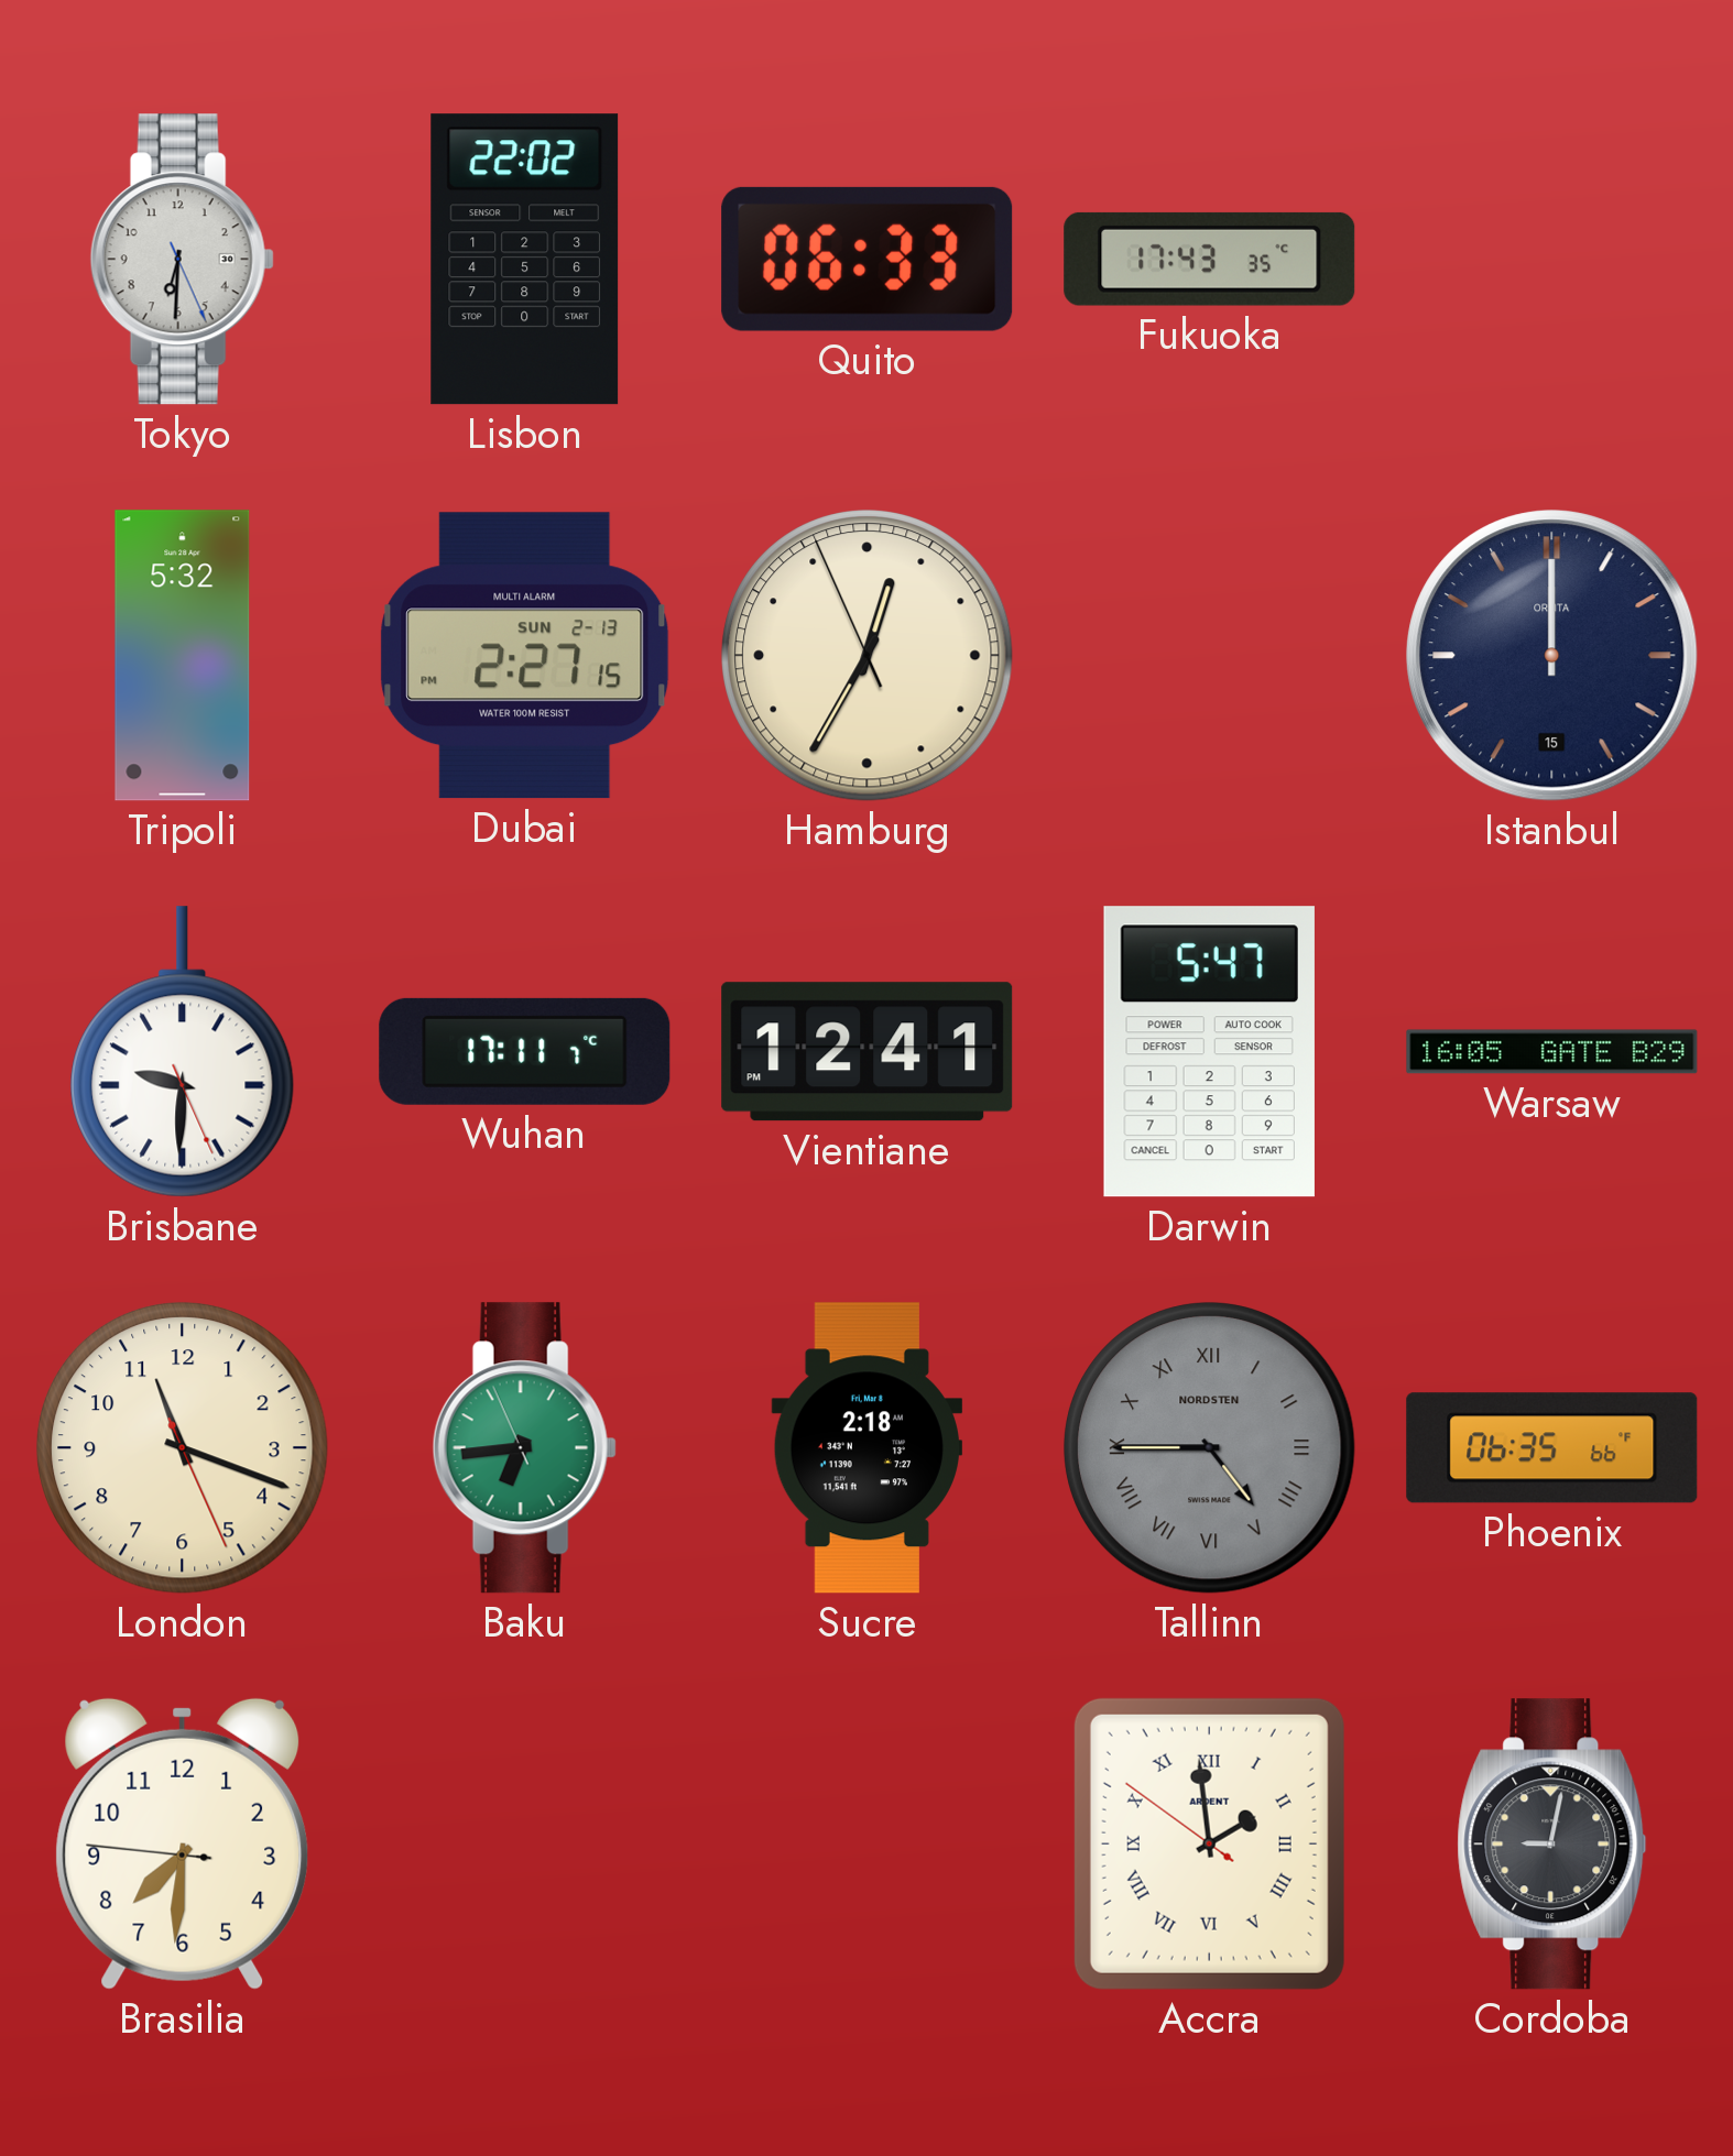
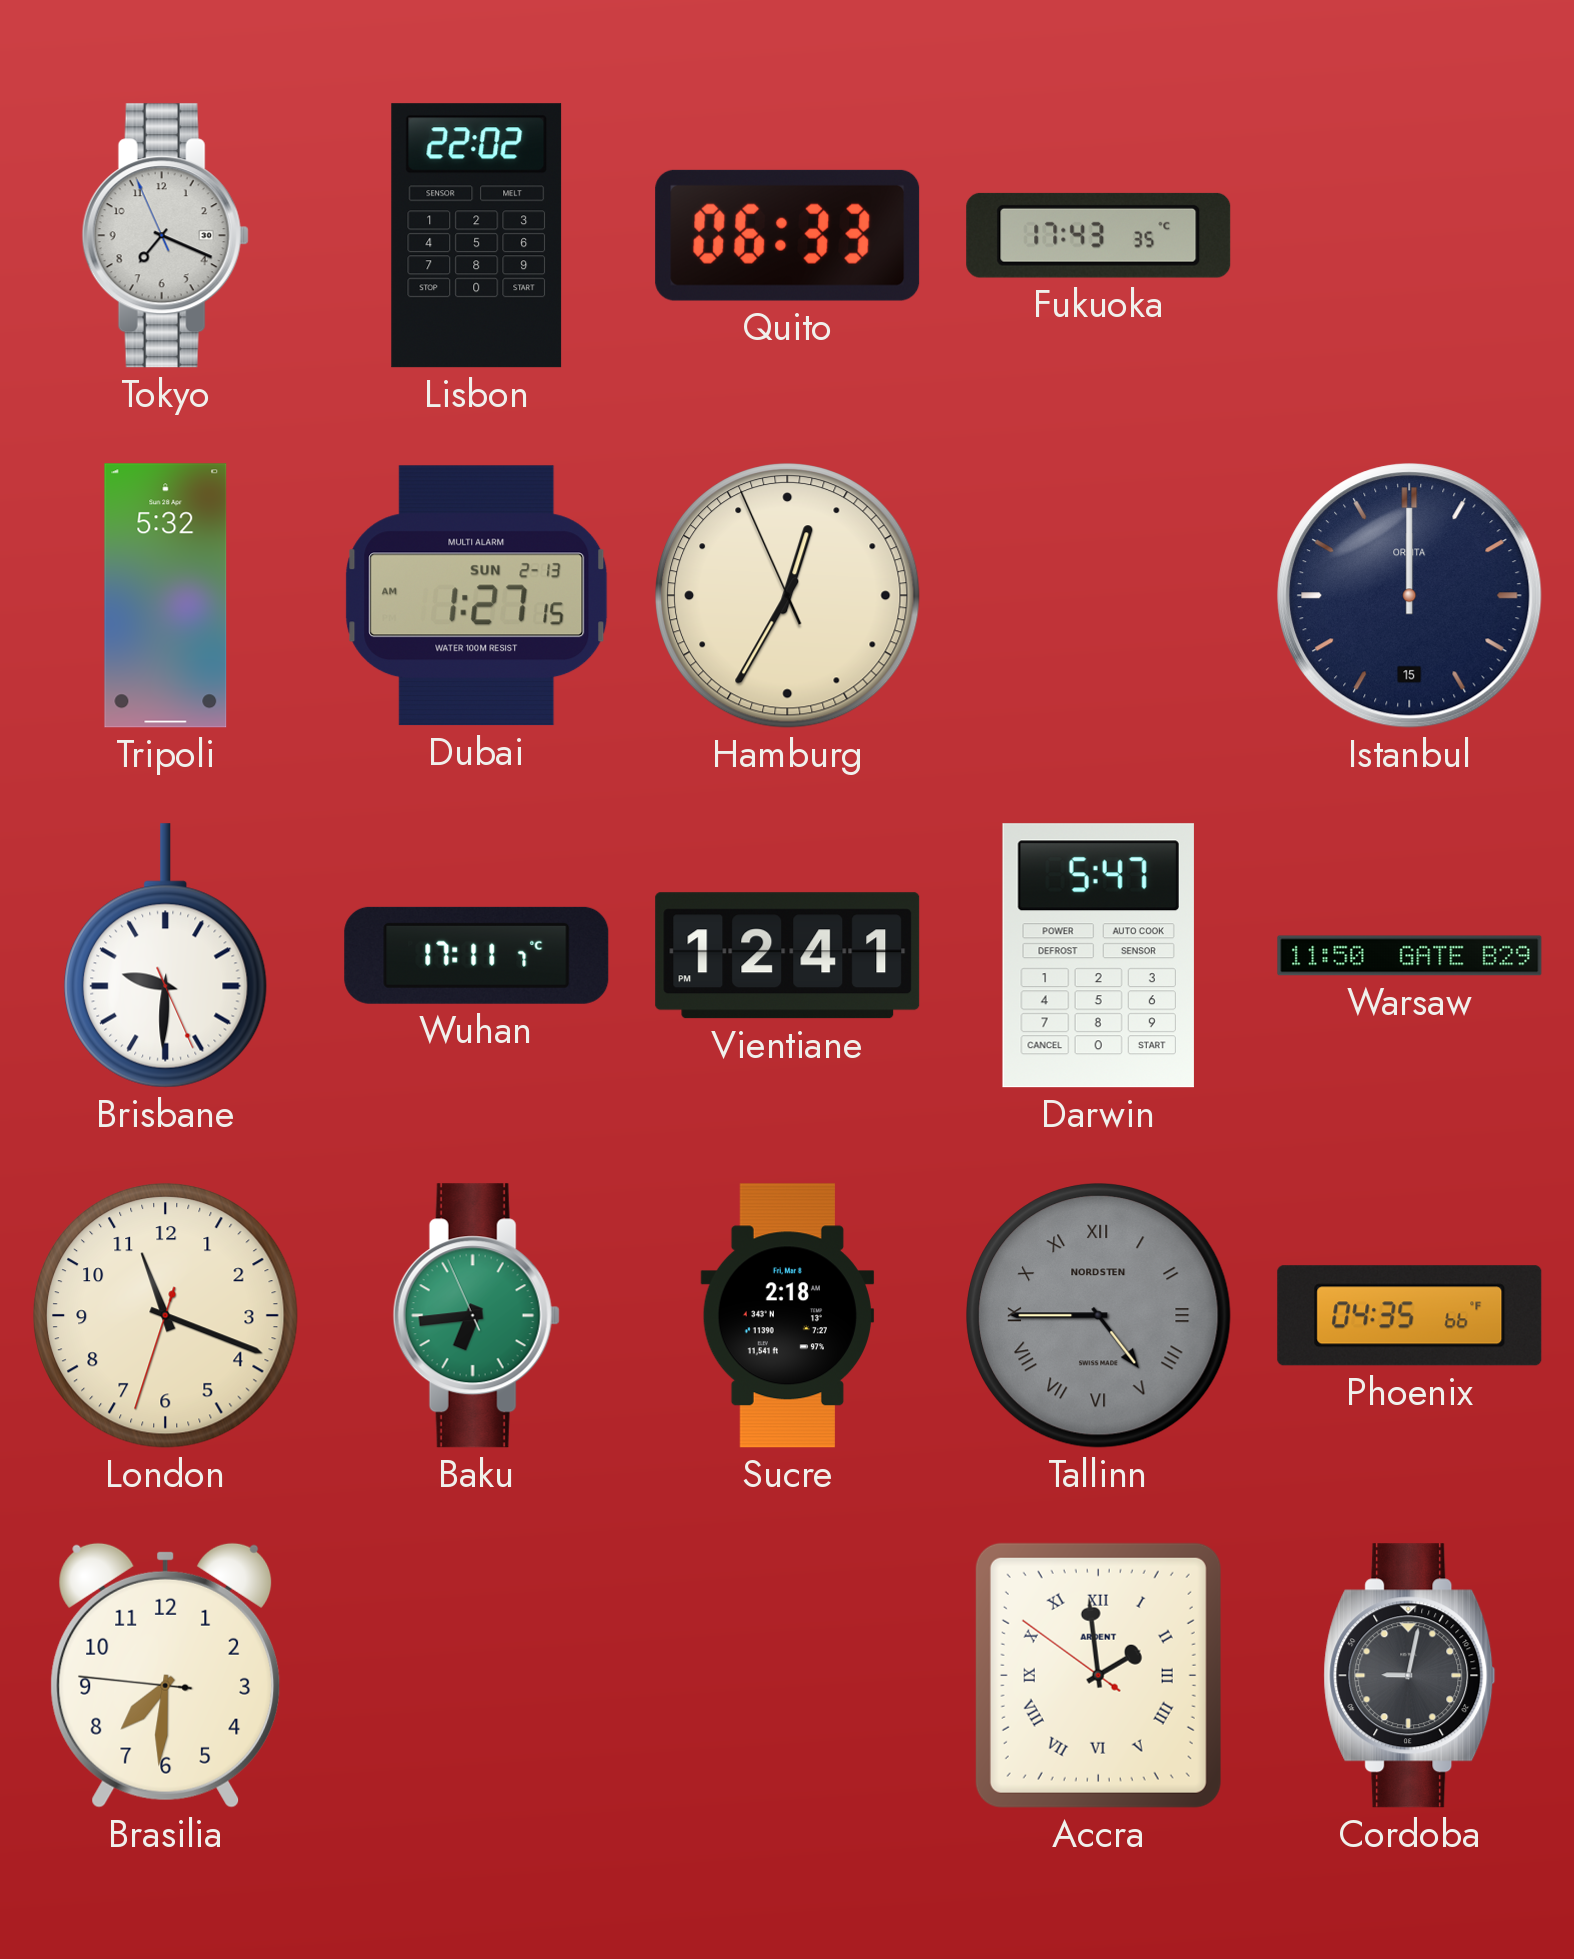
Tokyo: 6:30 -> 7:18 (165, 236)
Dubai: 2:27 -> 1:27 (477, 596)
Warsaw: 16:05 -> 11:50 (1410, 956)
London: 11:18:26 -> 11:18:33 (166, 1316)
Phoenix: 06:35 -> 04:35 (1410, 1316)
